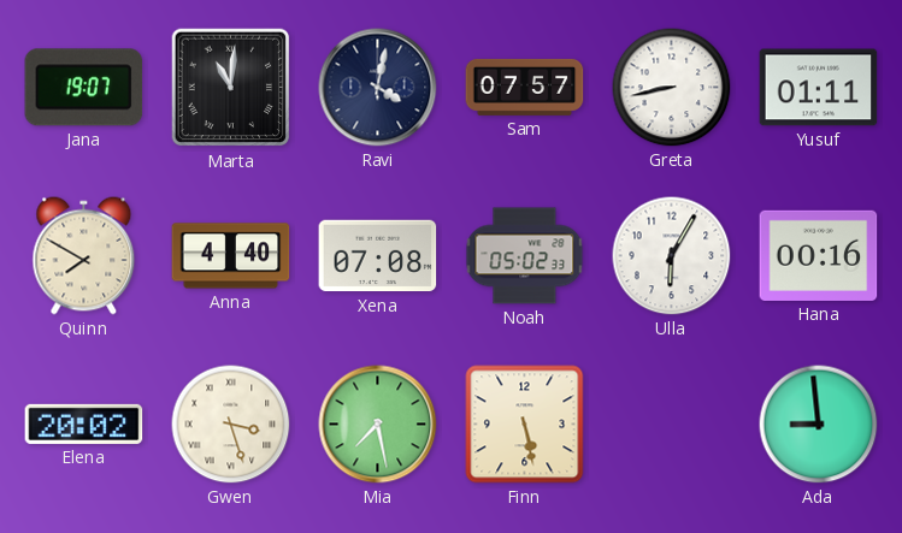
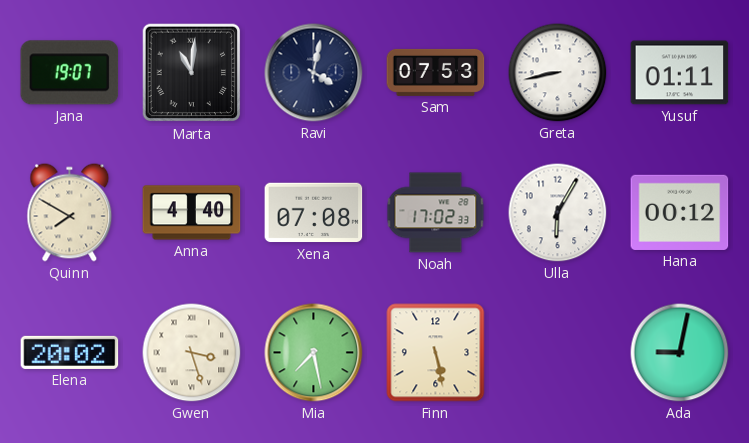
Sam: 07:57 -> 07:53 (436, 72)
Noah: 05:02 -> 17:02 (436, 213)
Hana: 00:16 -> 00:12 (680, 212)
Ada: 8:59 -> 9:02 (680, 353)
